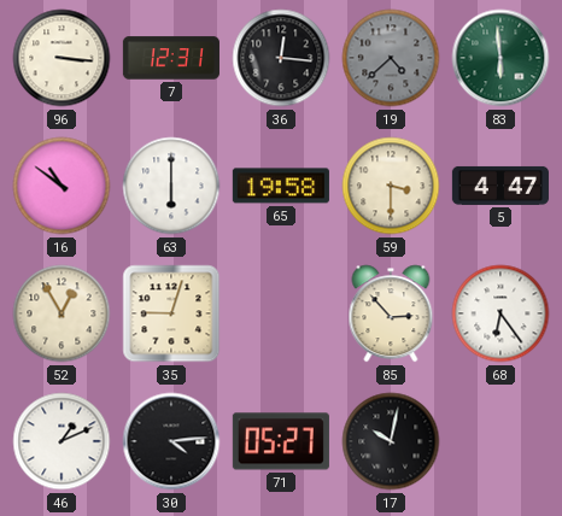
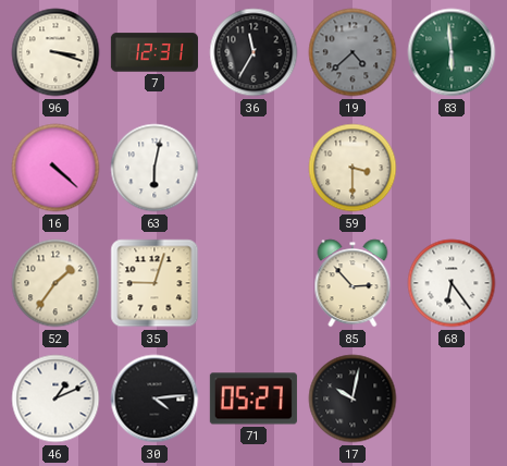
96: 3:16 -> 3:18 (55, 52)
36: 12:16 -> 11:35 (253, 52)
16: 10:51 -> 4:22 (55, 168)
63: 6:00 -> 6:02 (154, 168)
65: 19:58 -> none (281, 186)
5: 4:47 -> none (500, 186)
52: 12:55 -> 1:36 (55, 283)
